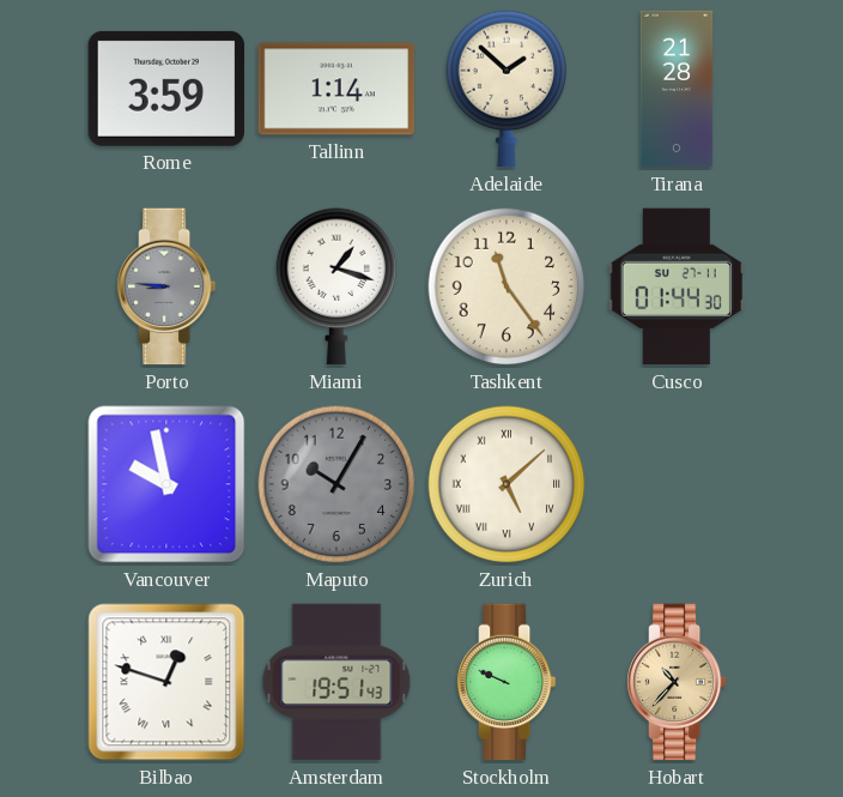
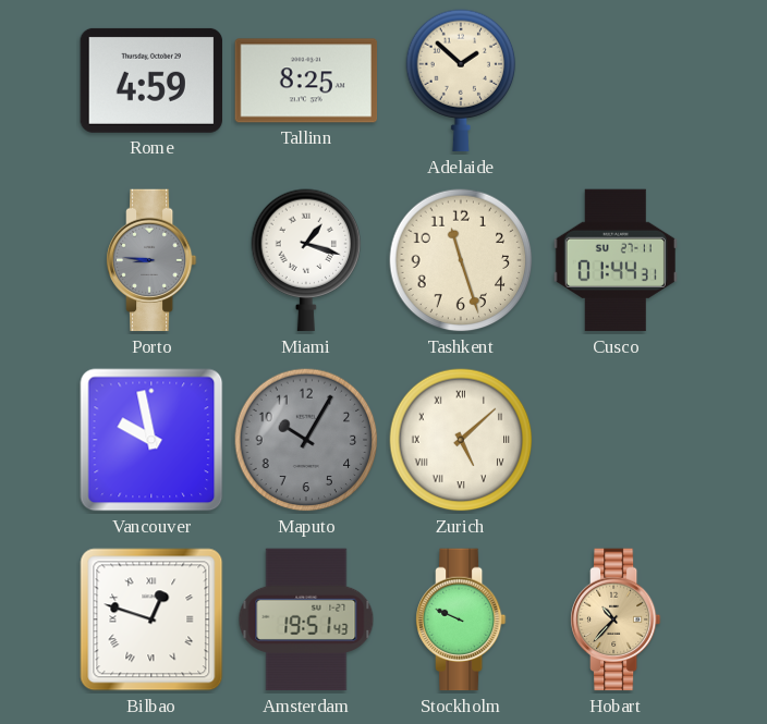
Rome: 3:59 -> 4:59 (150, 81)
Tallinn: 1:14 -> 8:25 (306, 81)
Tirana: 21:28 -> none (677, 89)
Tashkent: 11:24 -> 11:27 (461, 260)
Cusco: 01:44:30 -> 01:44:31 (616, 260)
